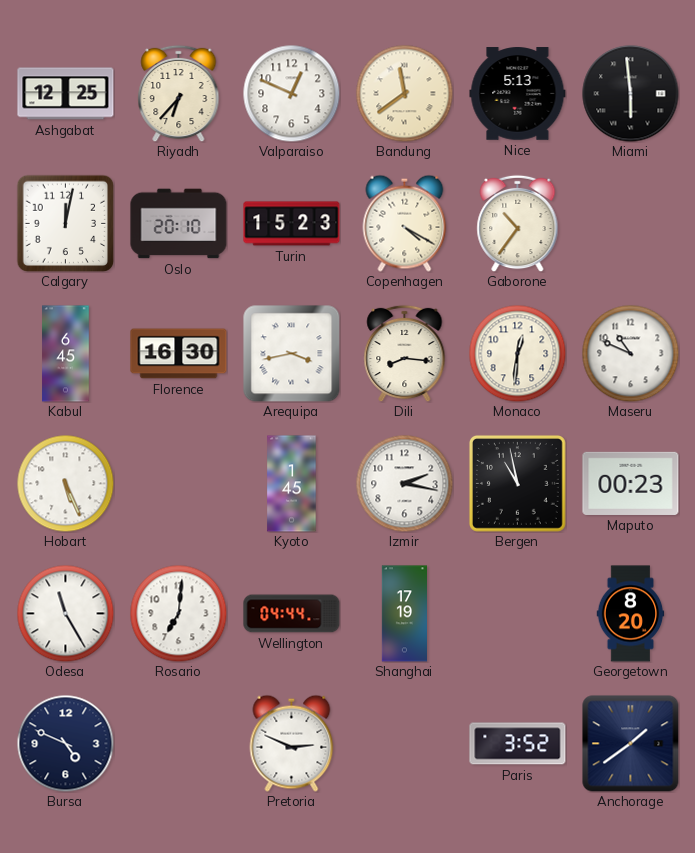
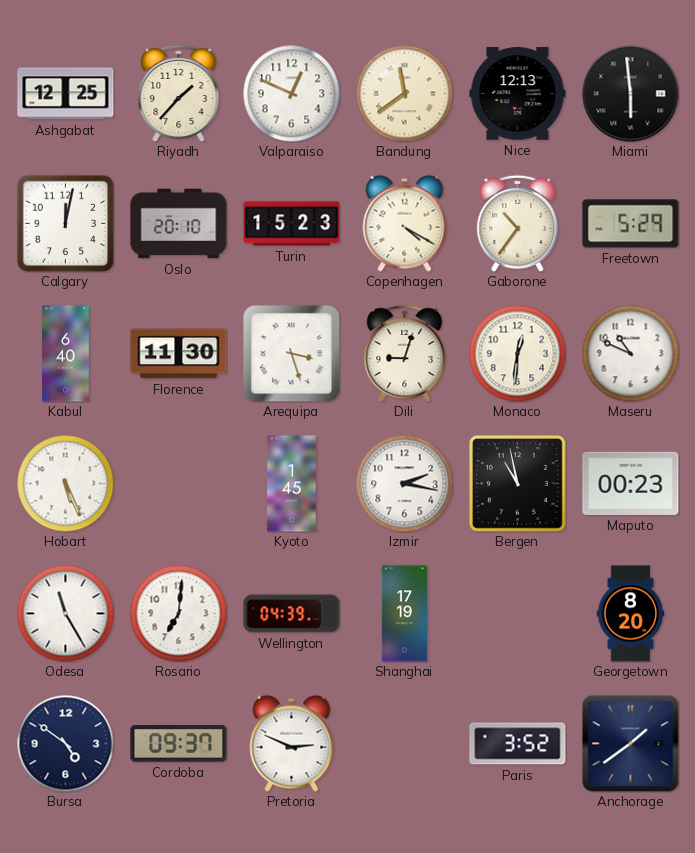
Riyadh: 6:37 -> 1:37 (179, 93)
Nice: 5:13 -> 12:13 (518, 94)
Freetown: none -> 5:29 (631, 224)
Kabul: 6:45 -> 6:40 (66, 354)
Florence: 16:30 -> 11:30 (179, 354)
Arequipa: 3:43 -> 3:27 (292, 354)
Dili: 8:16 -> 9:03 (405, 353)
Wellington: 04:44 -> 04:39 (292, 614)
Bursa: 4:49 -> 4:51 (65, 743)
Cordoba: none -> 09:37 (179, 744)
